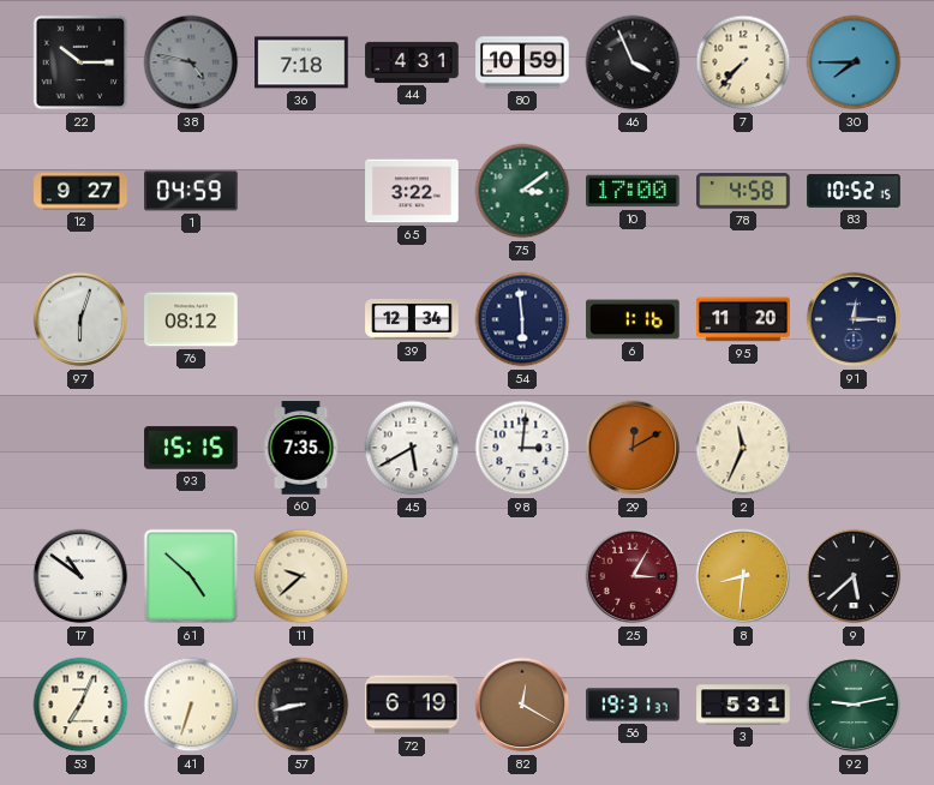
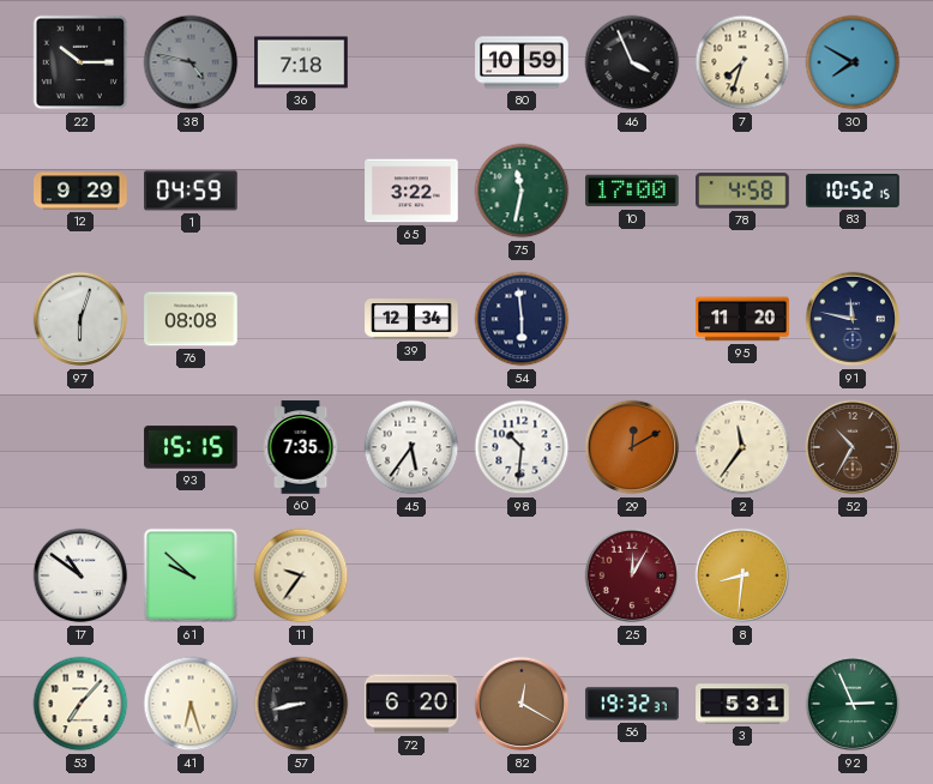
44: 4:31 -> none (412, 62)
7: 7:37 -> 7:33 (742, 62)
30: 7:45 -> 7:50 (853, 62)
12: 9:27 -> 9:29 (80, 191)
75: 3:09 -> 11:32 (522, 191)
76: 08:12 -> 08:08 (191, 319)
6: 1:16 -> none (633, 319)
91: 12:15 -> 11:47 (853, 319)
45: 5:40 -> 5:36 (411, 447)
98: 3:01 -> 10:31 (522, 447)
2: 11:34 -> 11:36 (742, 447)
52: none -> 10:35 (853, 447)
61: 4:52 -> 9:52 (191, 575)
11: 9:38 -> 9:36 (301, 575)
25: 3:05 -> 12:05 (632, 575)
9: 5:38 -> none (854, 576)
53: 7:04 -> 7:07 (80, 704)
41: 6:33 -> 6:27 (191, 704)
72: 6:19 -> 6:20 (411, 704)
56: 19:31 -> 19:32 (632, 704)
92: 9:13 -> 2:56 (853, 704)
